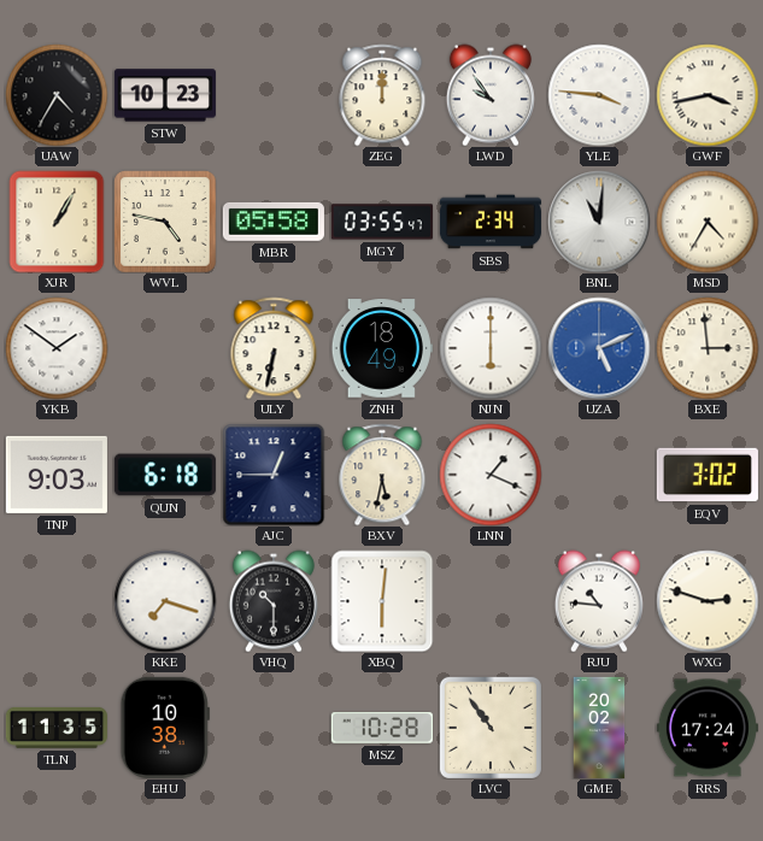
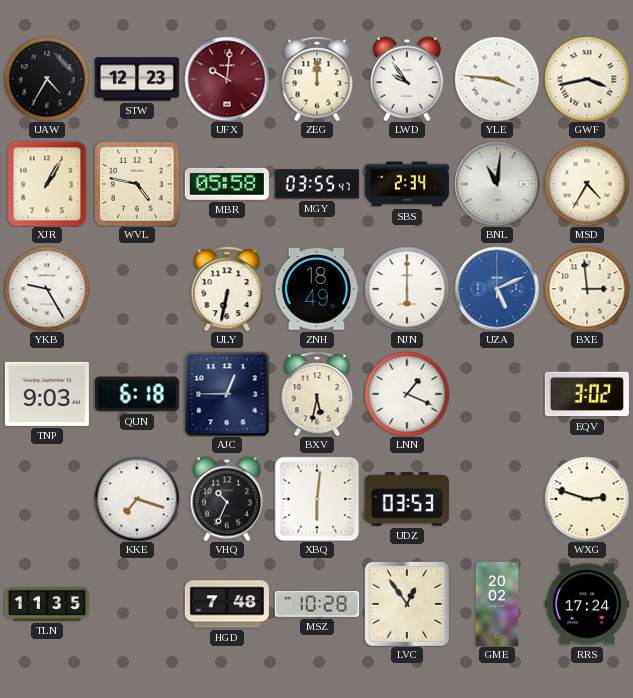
STW: 10:23 -> 12:23 (137, 79)
UFX: none -> 10:01 (227, 79)
YKB: 1:51 -> 9:25 (47, 289)
VHQ: 10:30 -> 10:34 (227, 499)
UDZ: none -> 03:53 (407, 499)
RJU: 10:46 -> none (599, 601)
EHU: 10:38 -> none (165, 728)
HGD: none -> 7:48 (227, 604)
LVC: 10:54 -> 12:54 (407, 604)
